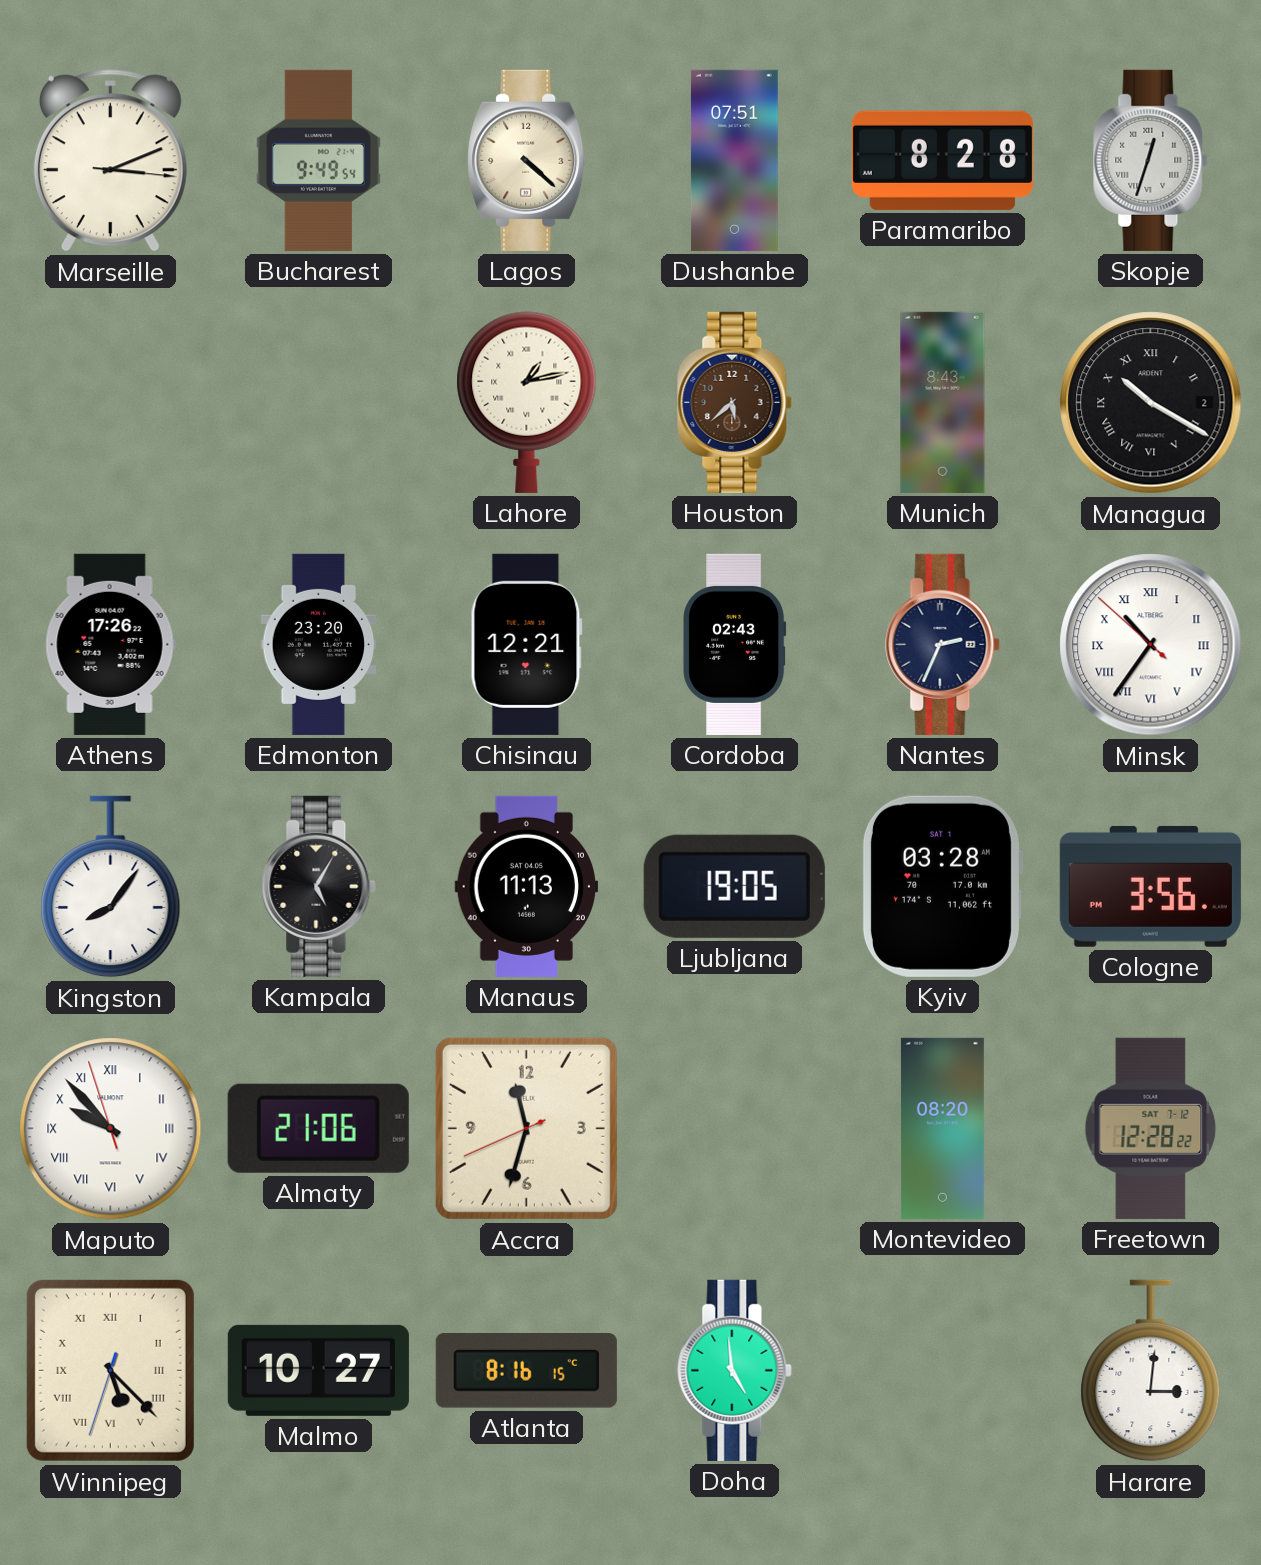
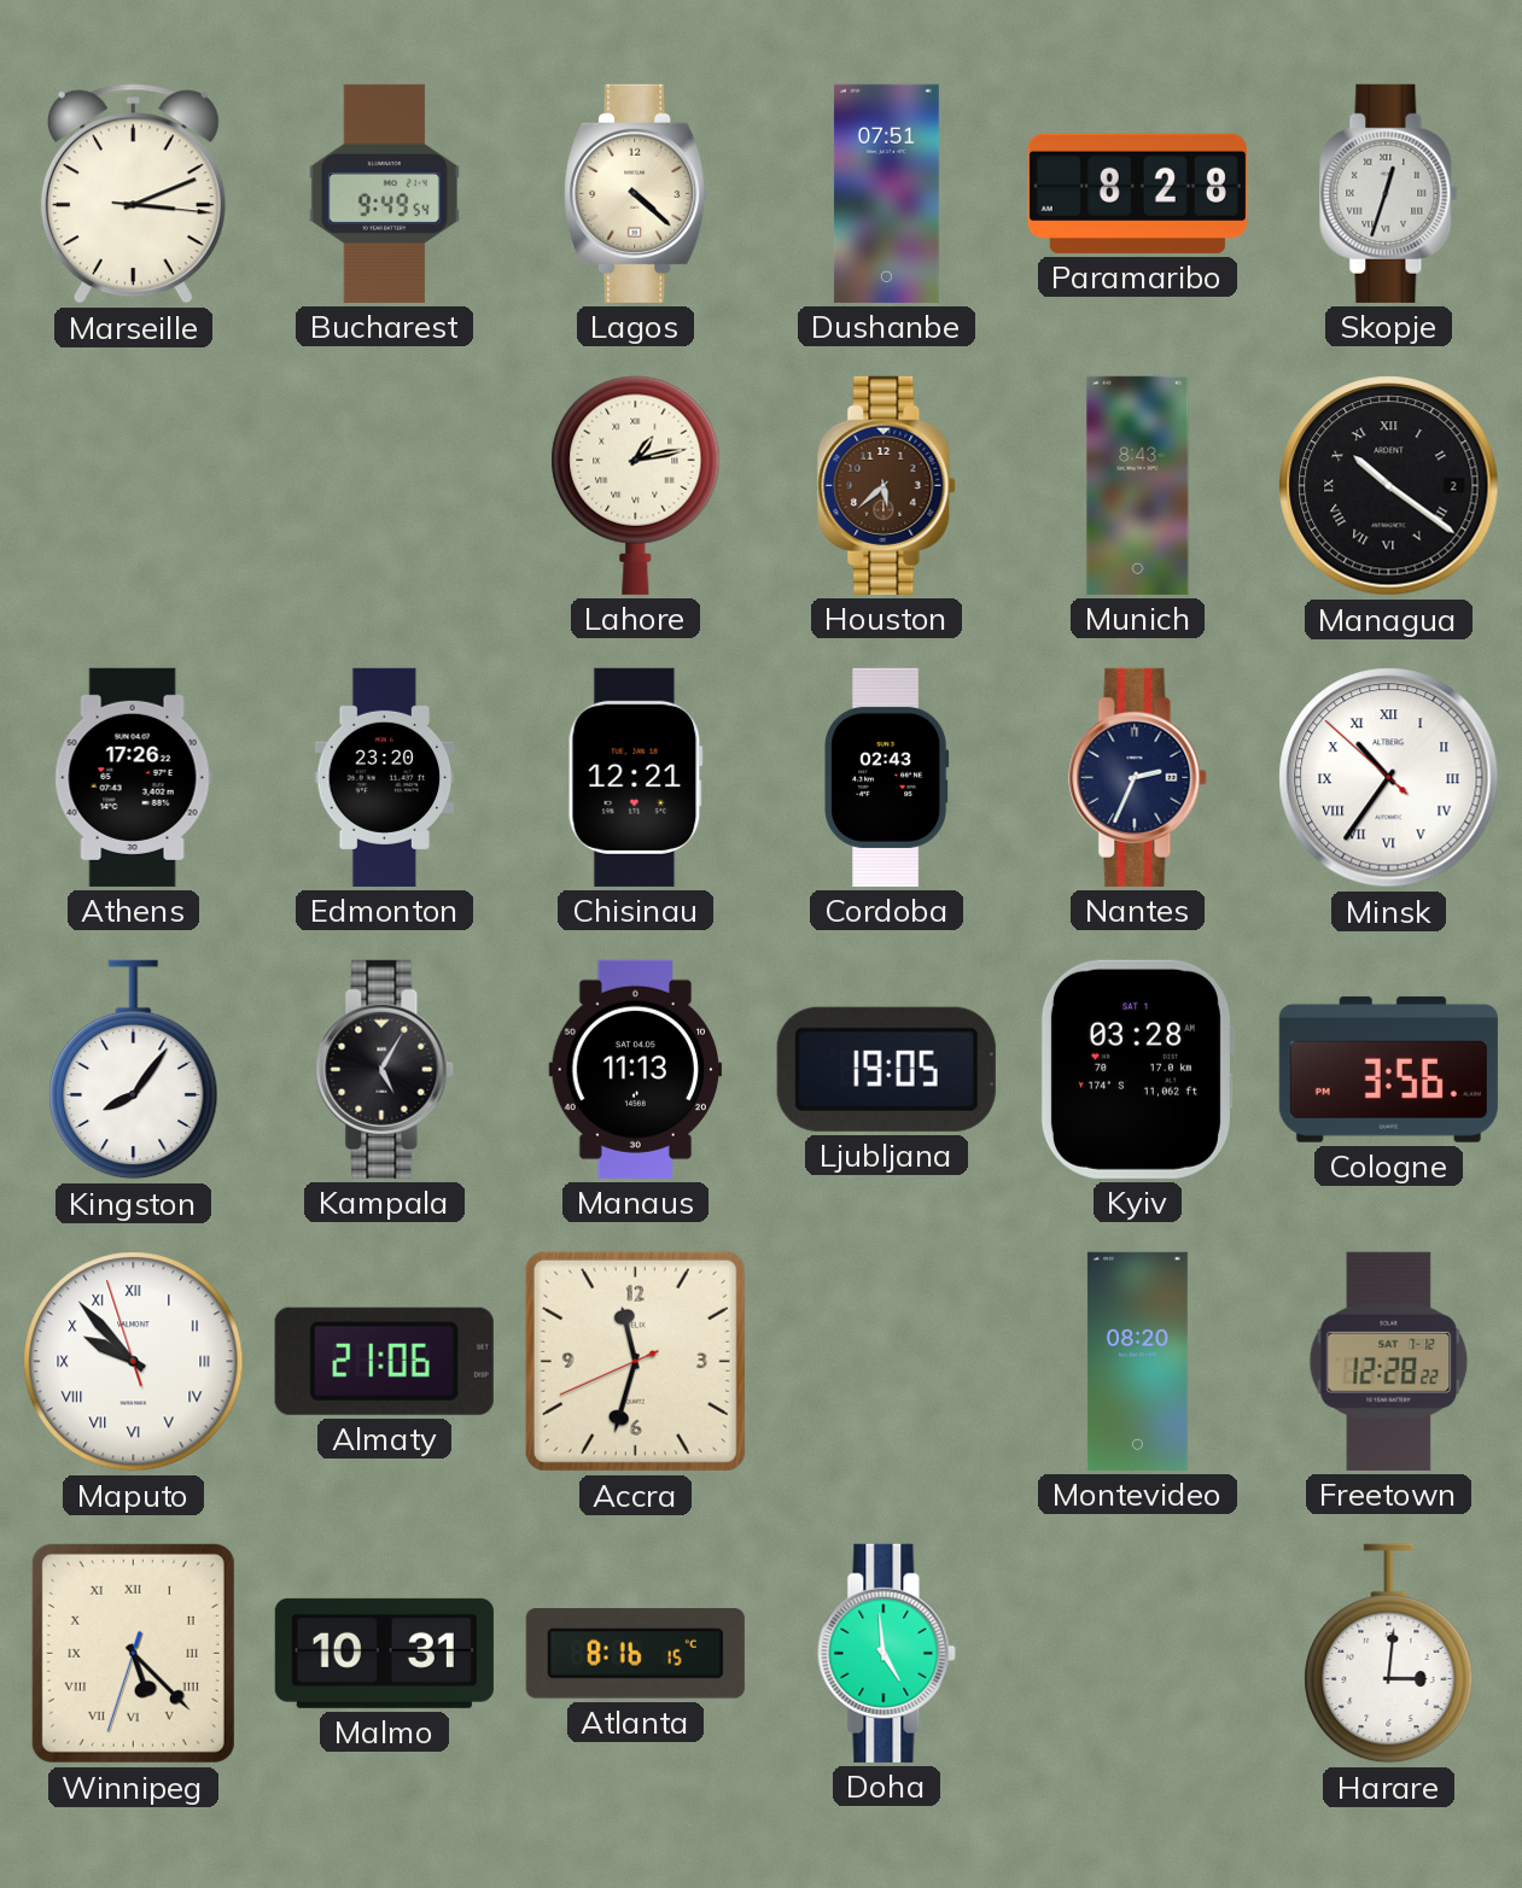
Managua: 10:20 -> 10:21 (1389, 486)
Malmo: 10:27 -> 10:31 (384, 1653)
